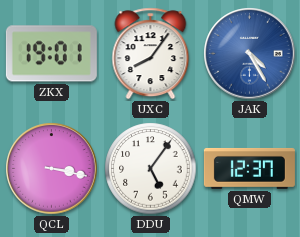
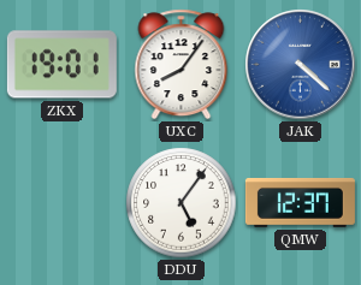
JAK: 4:25 -> 4:22 (301, 65)
QCL: 3:17 -> none (52, 169)
